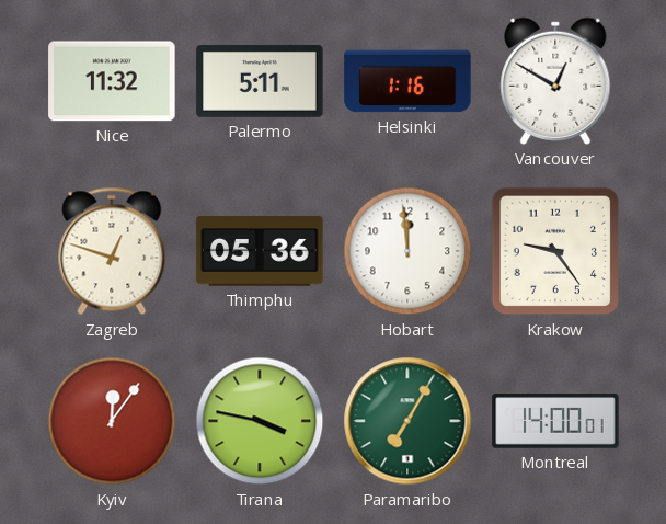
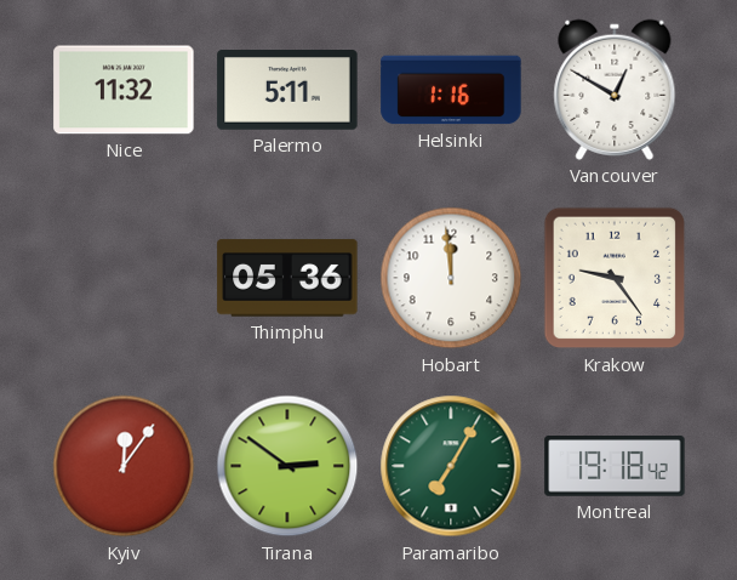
Zagreb: 12:48 -> none (112, 251)
Tirana: 3:47 -> 2:51 (287, 466)
Montreal: 14:00 -> 19:18 (615, 466)
